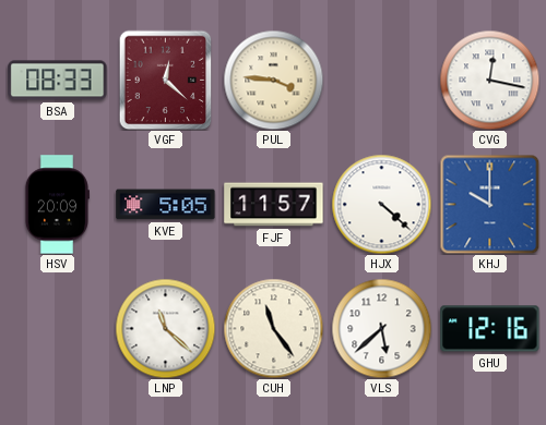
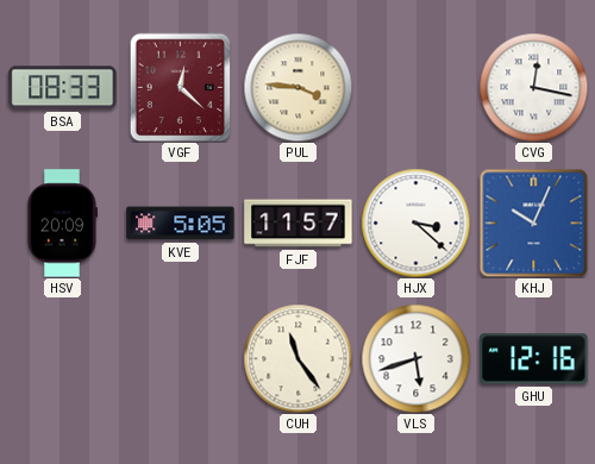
HJX: 4:22 -> 3:22 (415, 222)
KHJ: 10:00 -> 10:04 (533, 222)
LNP: 11:22 -> none (165, 328)
VLS: 5:38 -> 5:42 (415, 358)
